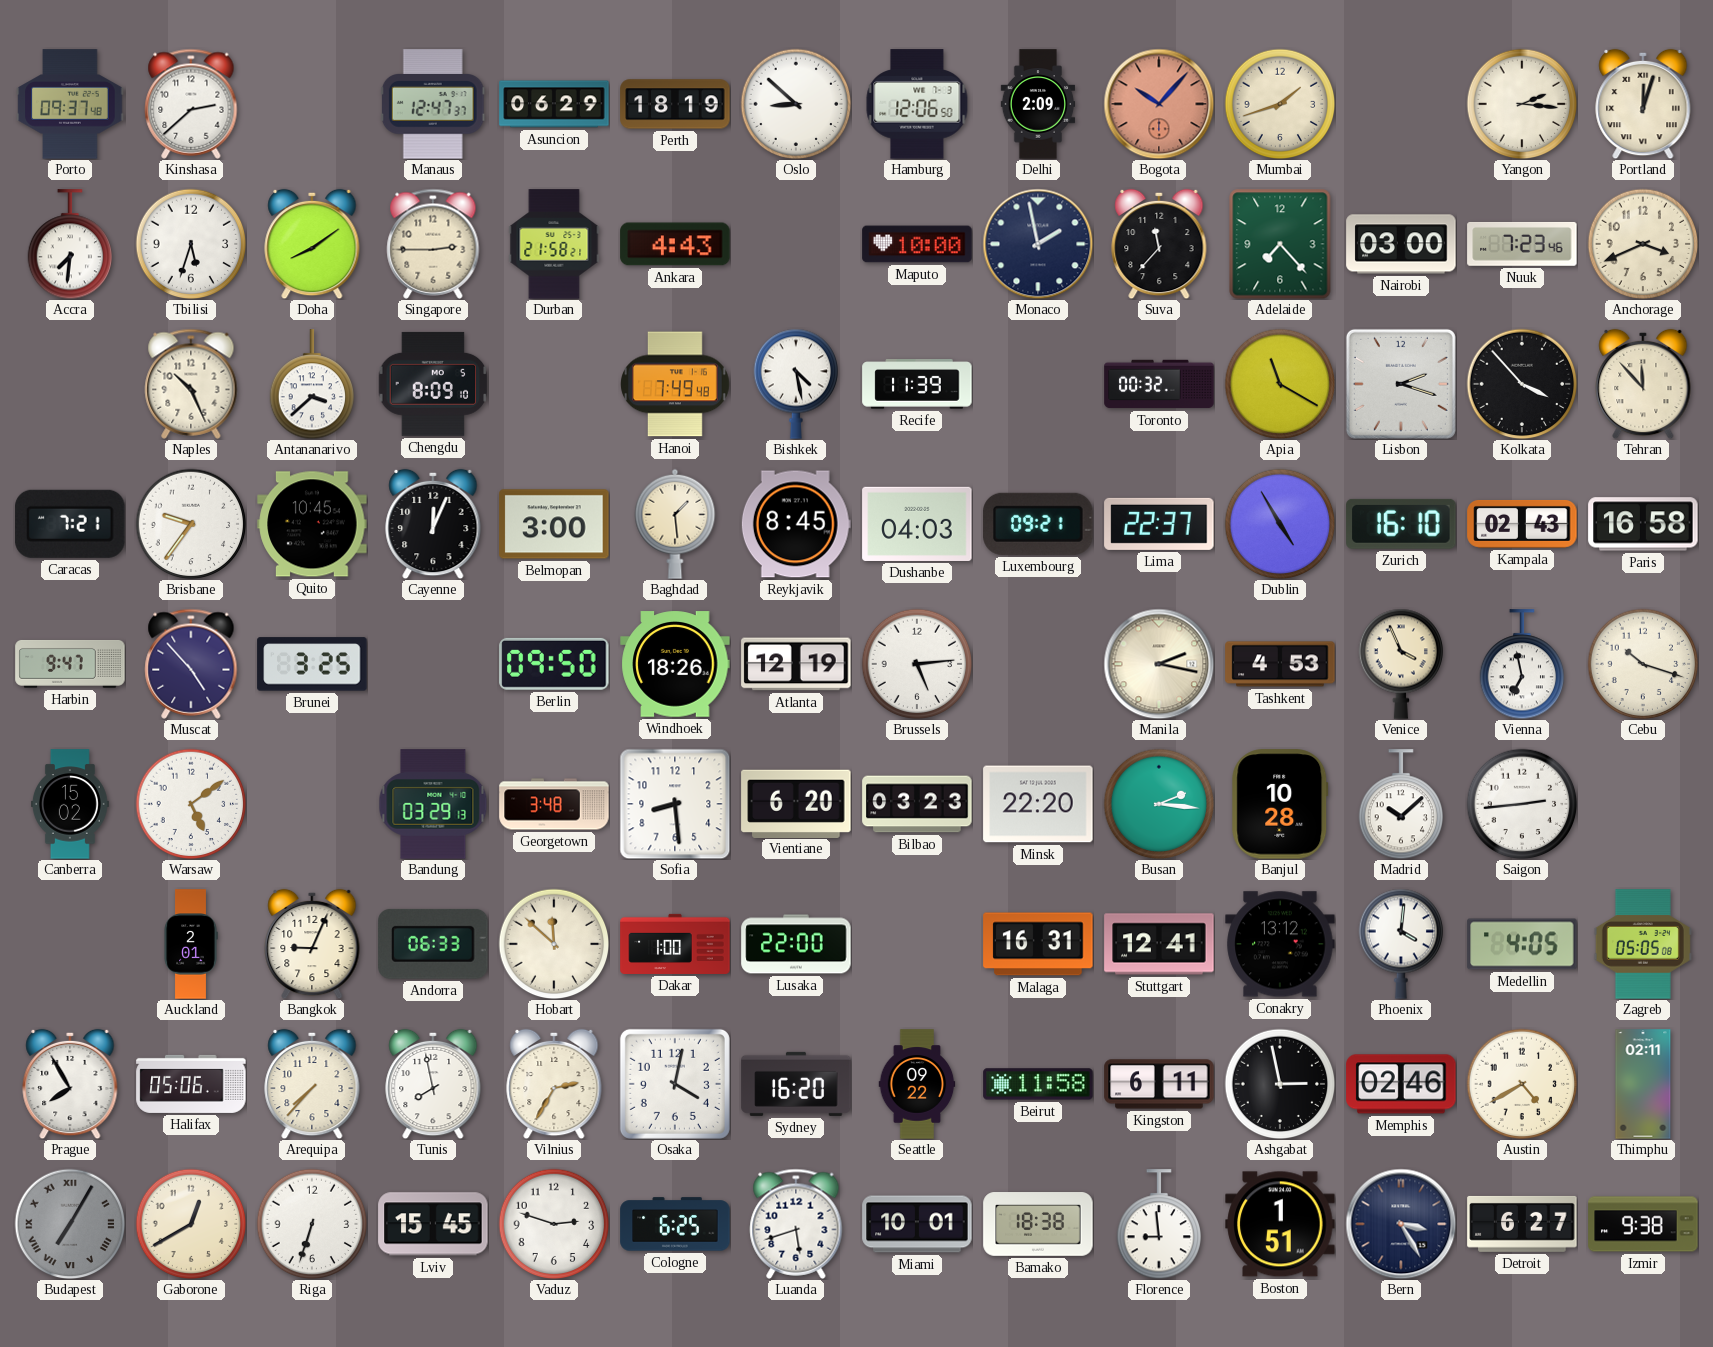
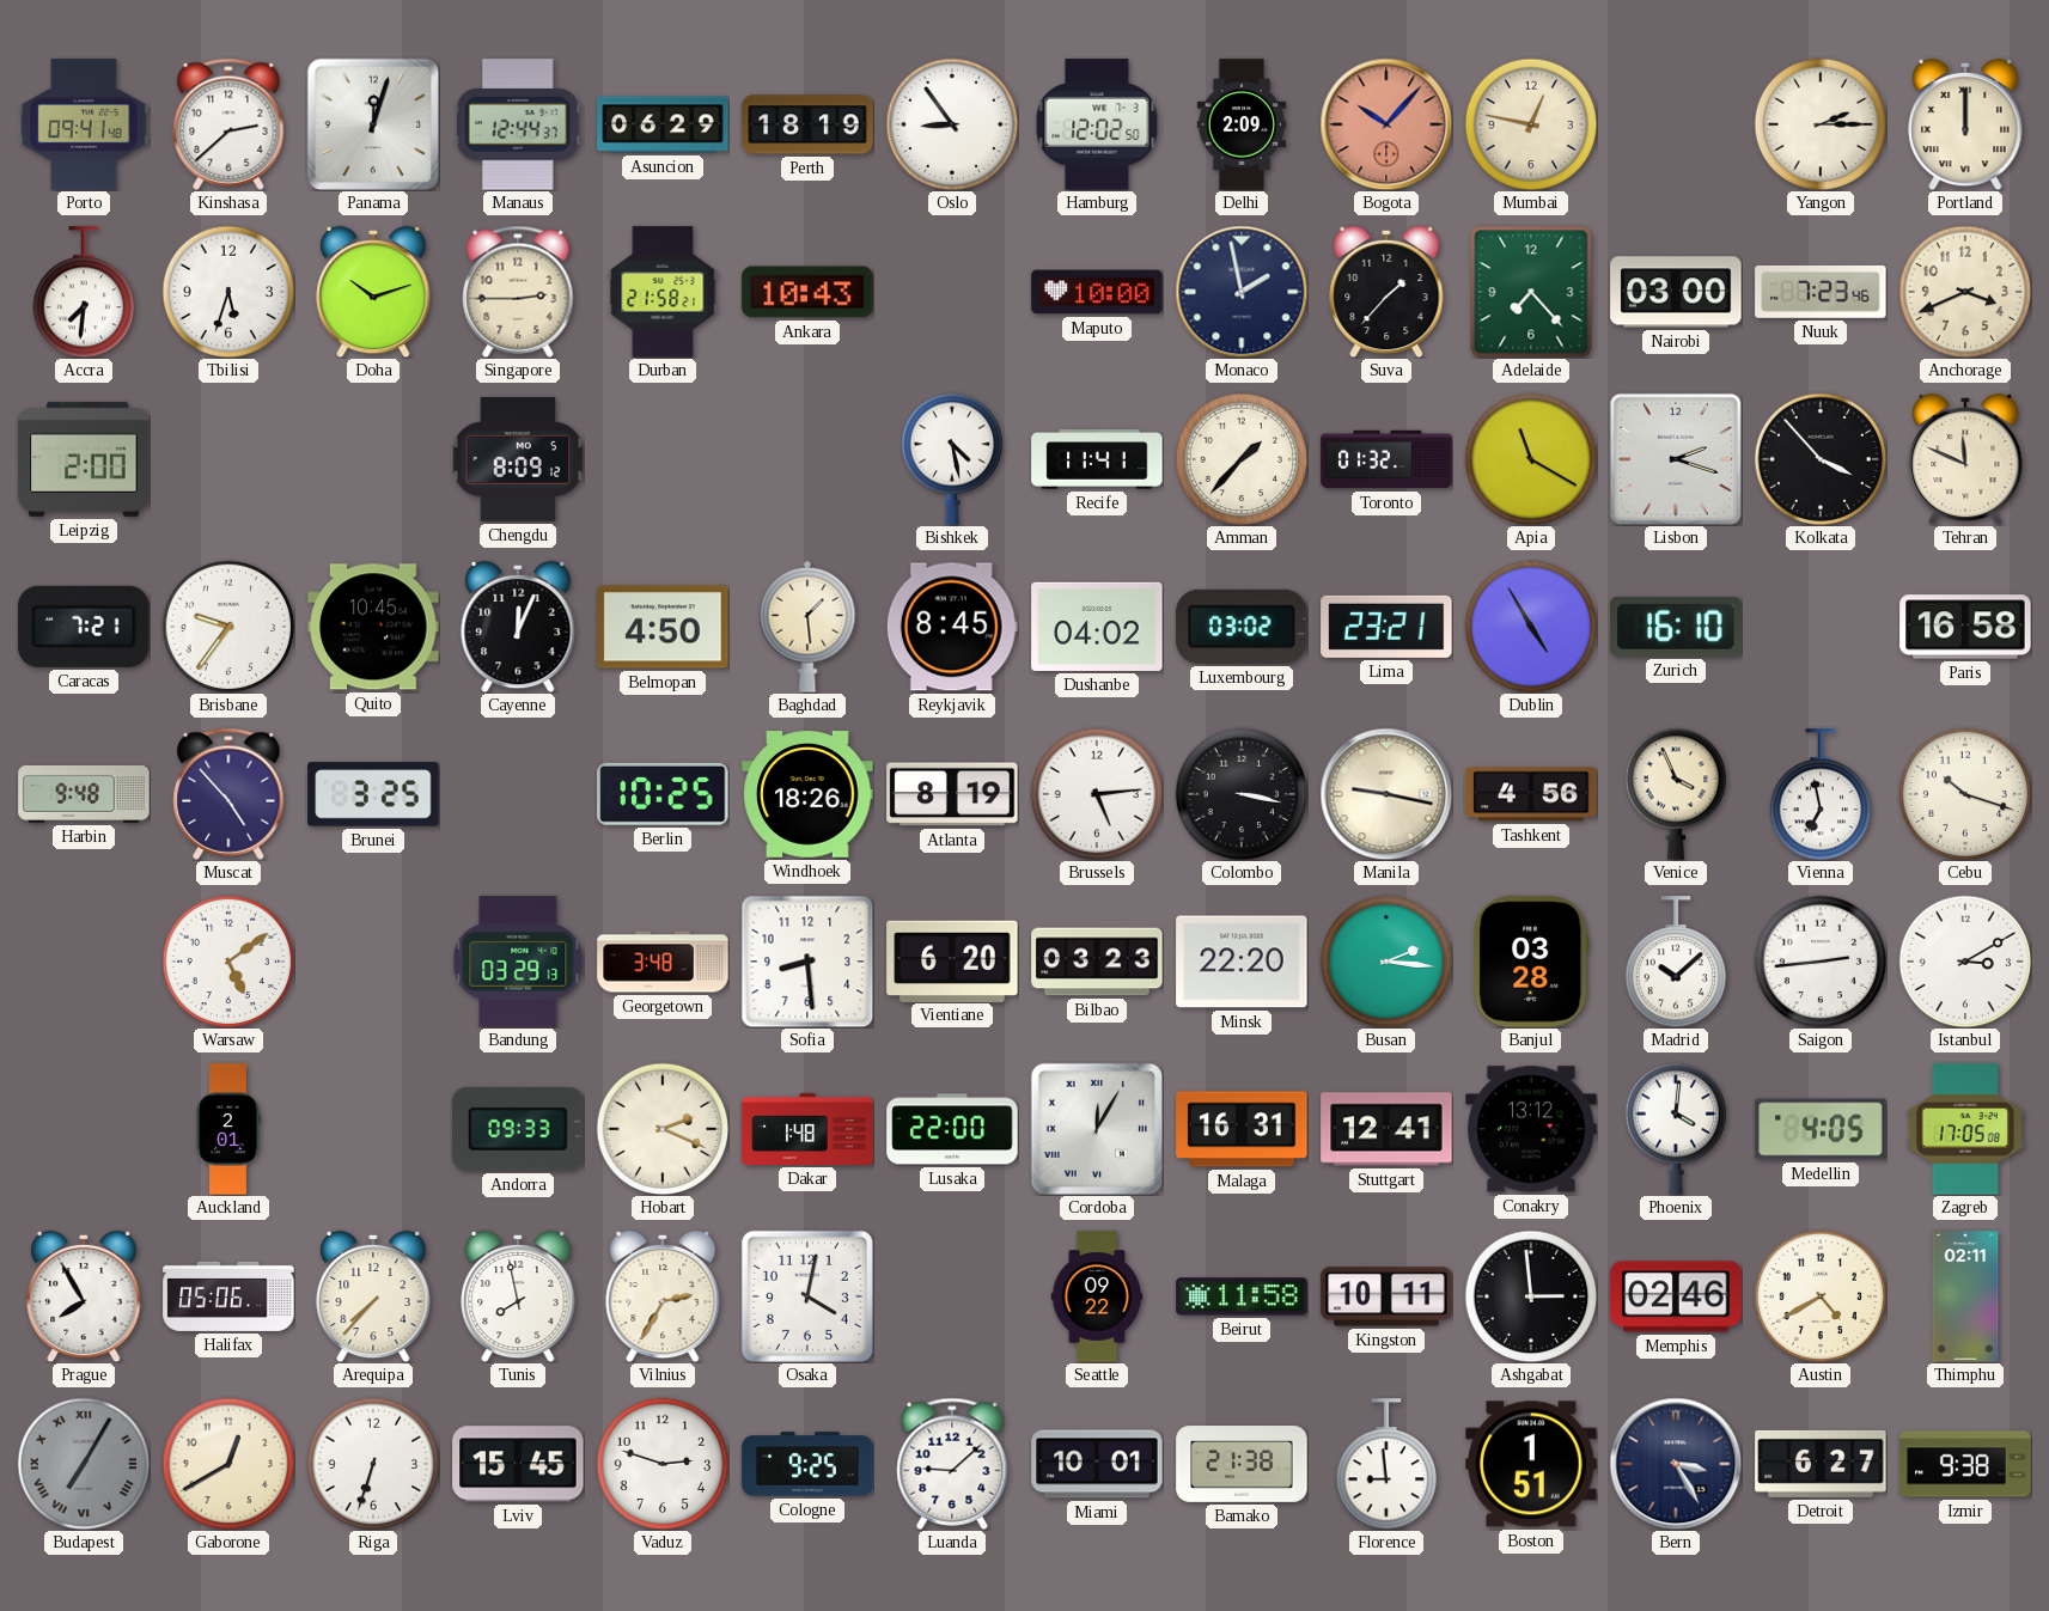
Porto: 09:37 -> 09:41 (84, 124)
Panama: none -> 12:03 (372, 123)
Manaus: 12:47 -> 12:44 (518, 124)
Oslo: 8:52 -> 8:54 (952, 124)
Hamburg: 12:06 -> 12:02 (1097, 124)
Mumbai: 1:42 -> 12:47 (1531, 124)
Yangon: 2:16 -> 2:15 (1821, 124)
Portland: 12:03 -> 12:00 (1965, 124)
Doha: 8:09 -> 10:12 (373, 292)
Ankara: 4:43 -> 10:43 (807, 292)
Suva: 11:37 -> 1:37 (1386, 292)
Leipzig: none -> 2:00 (84, 459)
Naples: 10:26 -> none (191, 384)
Antananarivo: 3:38 -> none (312, 384)
Chengdu: 8:09:10 -> 8:09:12 (518, 459)
Hanoi: 7:49 -> none (676, 384)
Recife: 11:39 -> 11:41 (1097, 460)
Amman: none -> 1:37 (1242, 459)
Toronto: 00:32 -> 01:32 (1386, 459)
Tehran: 11:53 -> 11:49 (1965, 459)
Belmopan: 3:00 -> 4:50 (663, 627)
Dushanbe: 04:03 -> 04:02 (1097, 627)
Luxembourg: 09:21 -> 03:02 (1242, 627)
Lima: 22:37 -> 23:21 (1386, 627)
Kampala: 02:43 -> none (1522, 524)
Harbin: 9:47 -> 9:48 (84, 794)
Berlin: 09:50 -> 10:25 (663, 794)
Atlanta: 12:19 -> 8:19 (952, 794)
Colombo: none -> 3:17 (1242, 794)
Manila: 2:17 -> 9:17 (1386, 794)
Tashkent: 4:53 -> 4:56 (1531, 794)
Canberra: 15:02 -> none (70, 804)
Banjul: 10:28 -> 03:28 (1531, 962)
Istanbul: none -> 3:10 (1965, 962)
Bangkok: 9:04 -> none (312, 944)
Andorra: 06:33 -> 09:33 (518, 1129)
Hobart: 11:52 -> 2:19 (663, 1129)
Dakar: 1:00 -> 1:48 (807, 1129)
Cordoba: none -> 12:05 (1096, 1128)
Zagreb: 05:05 -> 17:05 (1965, 1129)
Sydney: 16:20 -> none (796, 1084)
Kingston: 6:11 -> 10:11 (1386, 1296)
Ashgabat: 2:58 -> 2:59 (1531, 1296)
Cologne: 6:25 -> 9:25 (807, 1464)
Luanda: 5:42 -> 9:08 (952, 1464)
Bamako: 18:38 -> 21:38 (1242, 1464)
